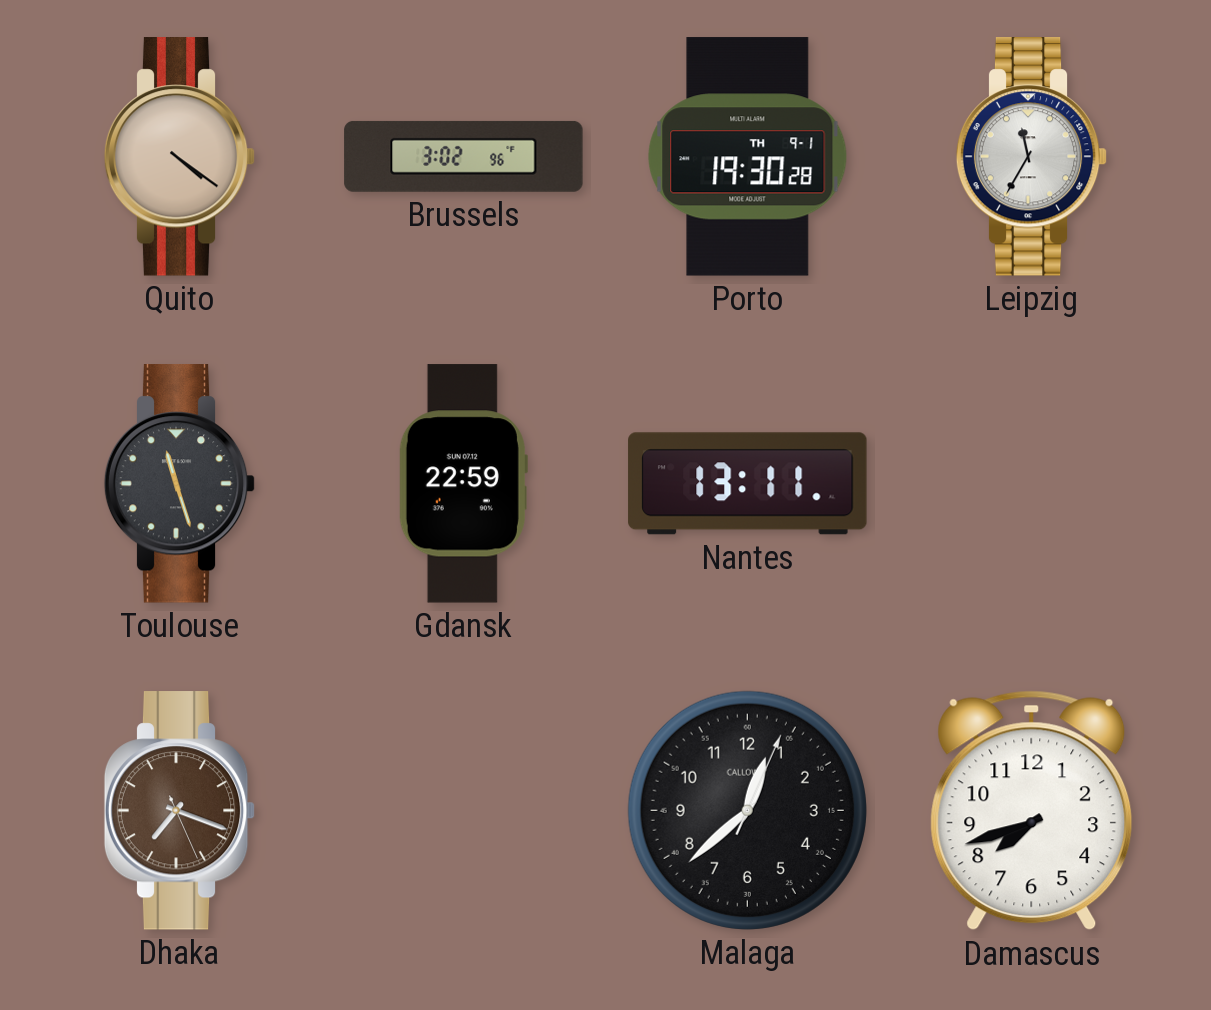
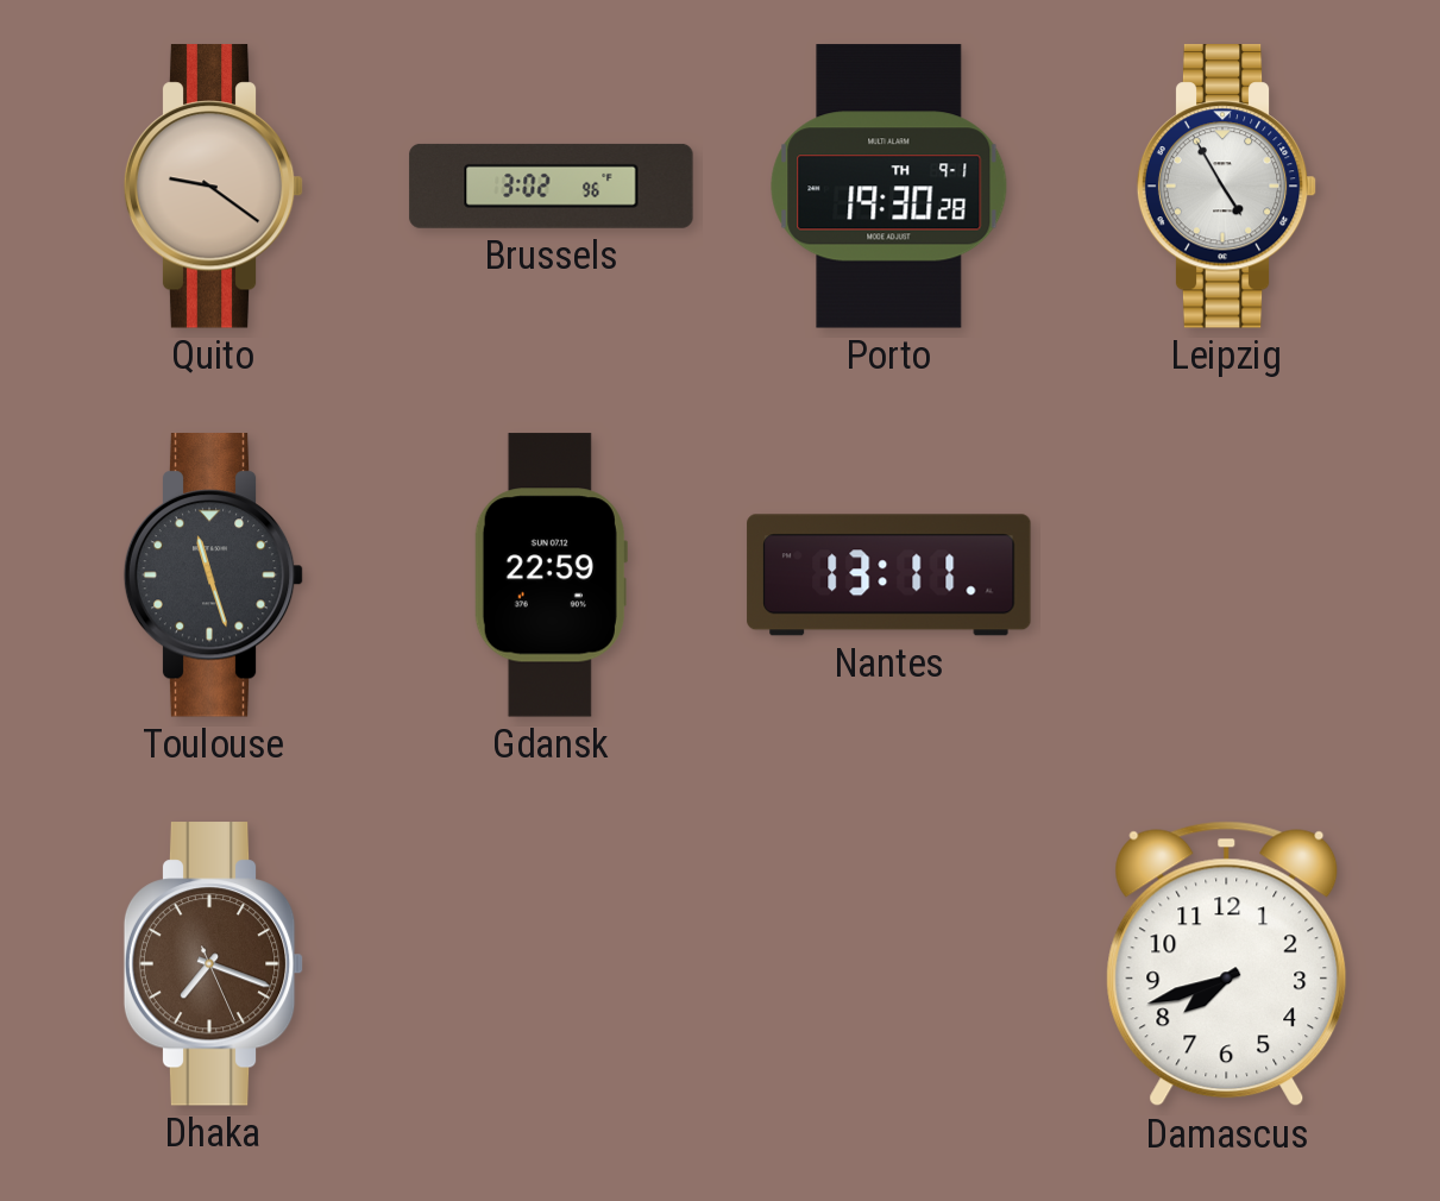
Quito: 4:21 -> 9:21 (214, 187)
Leipzig: 11:35 -> 4:55 (1227, 187)
Malaga: 12:38 -> none (747, 810)
